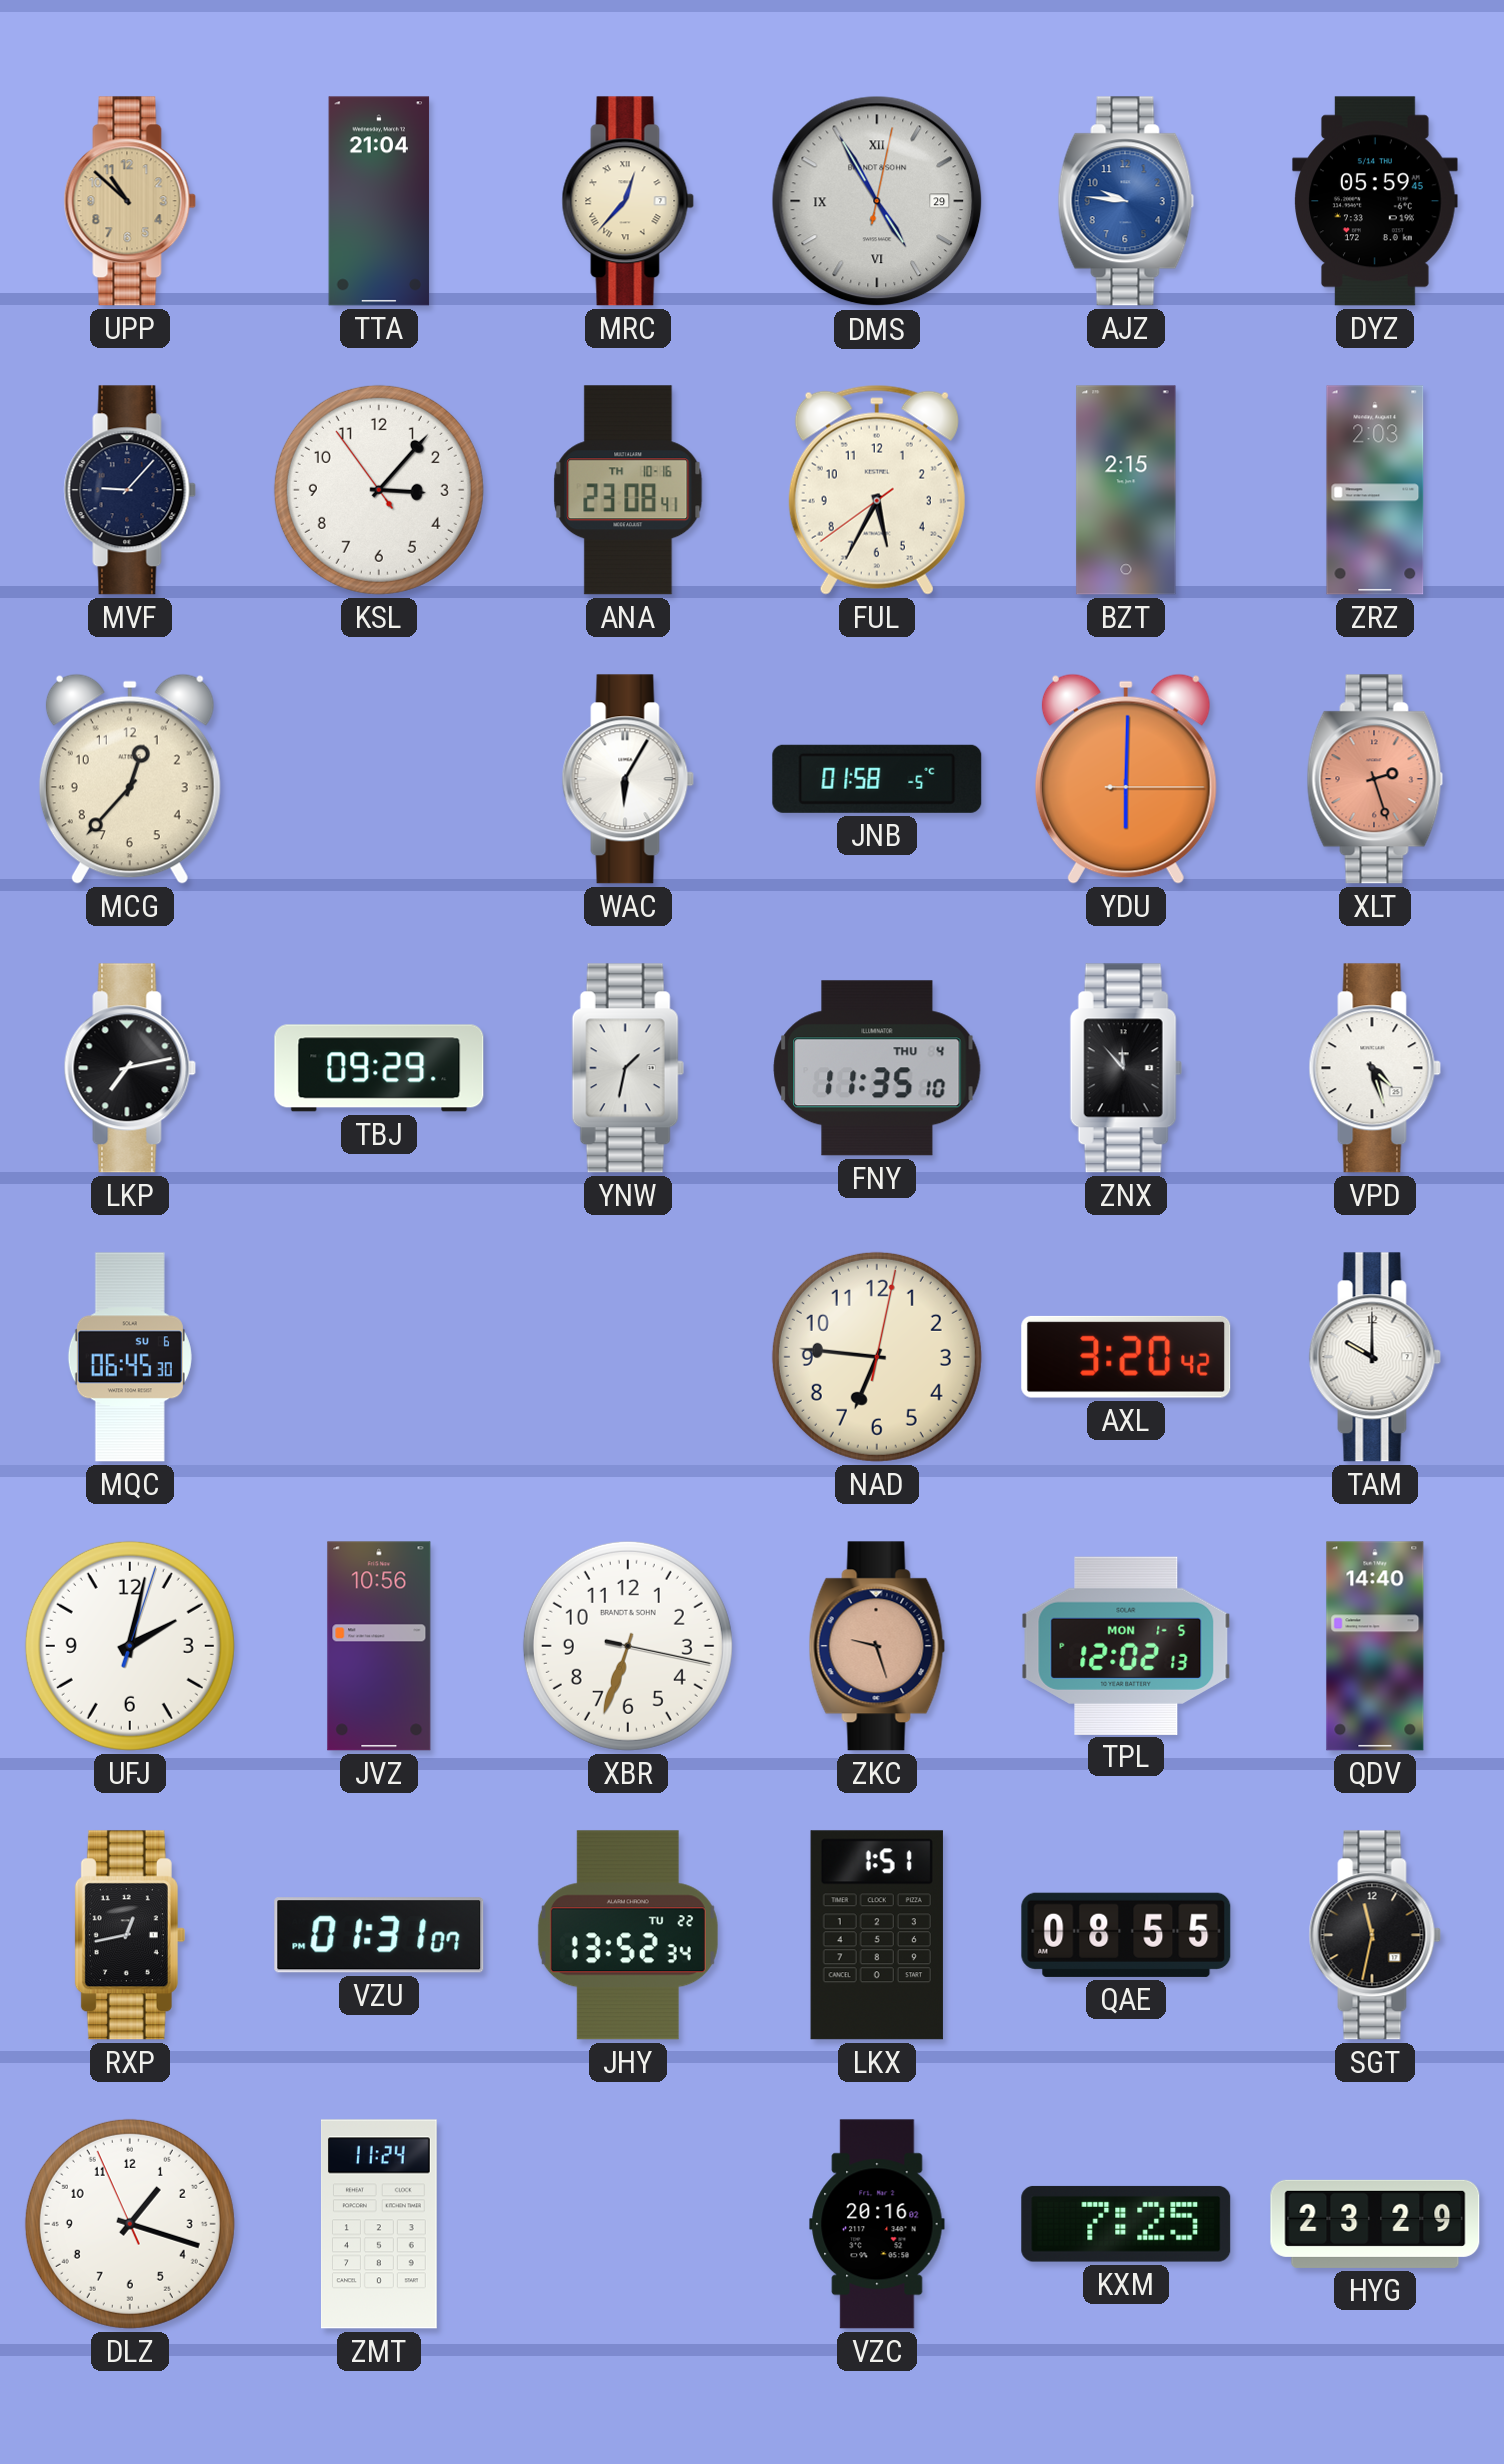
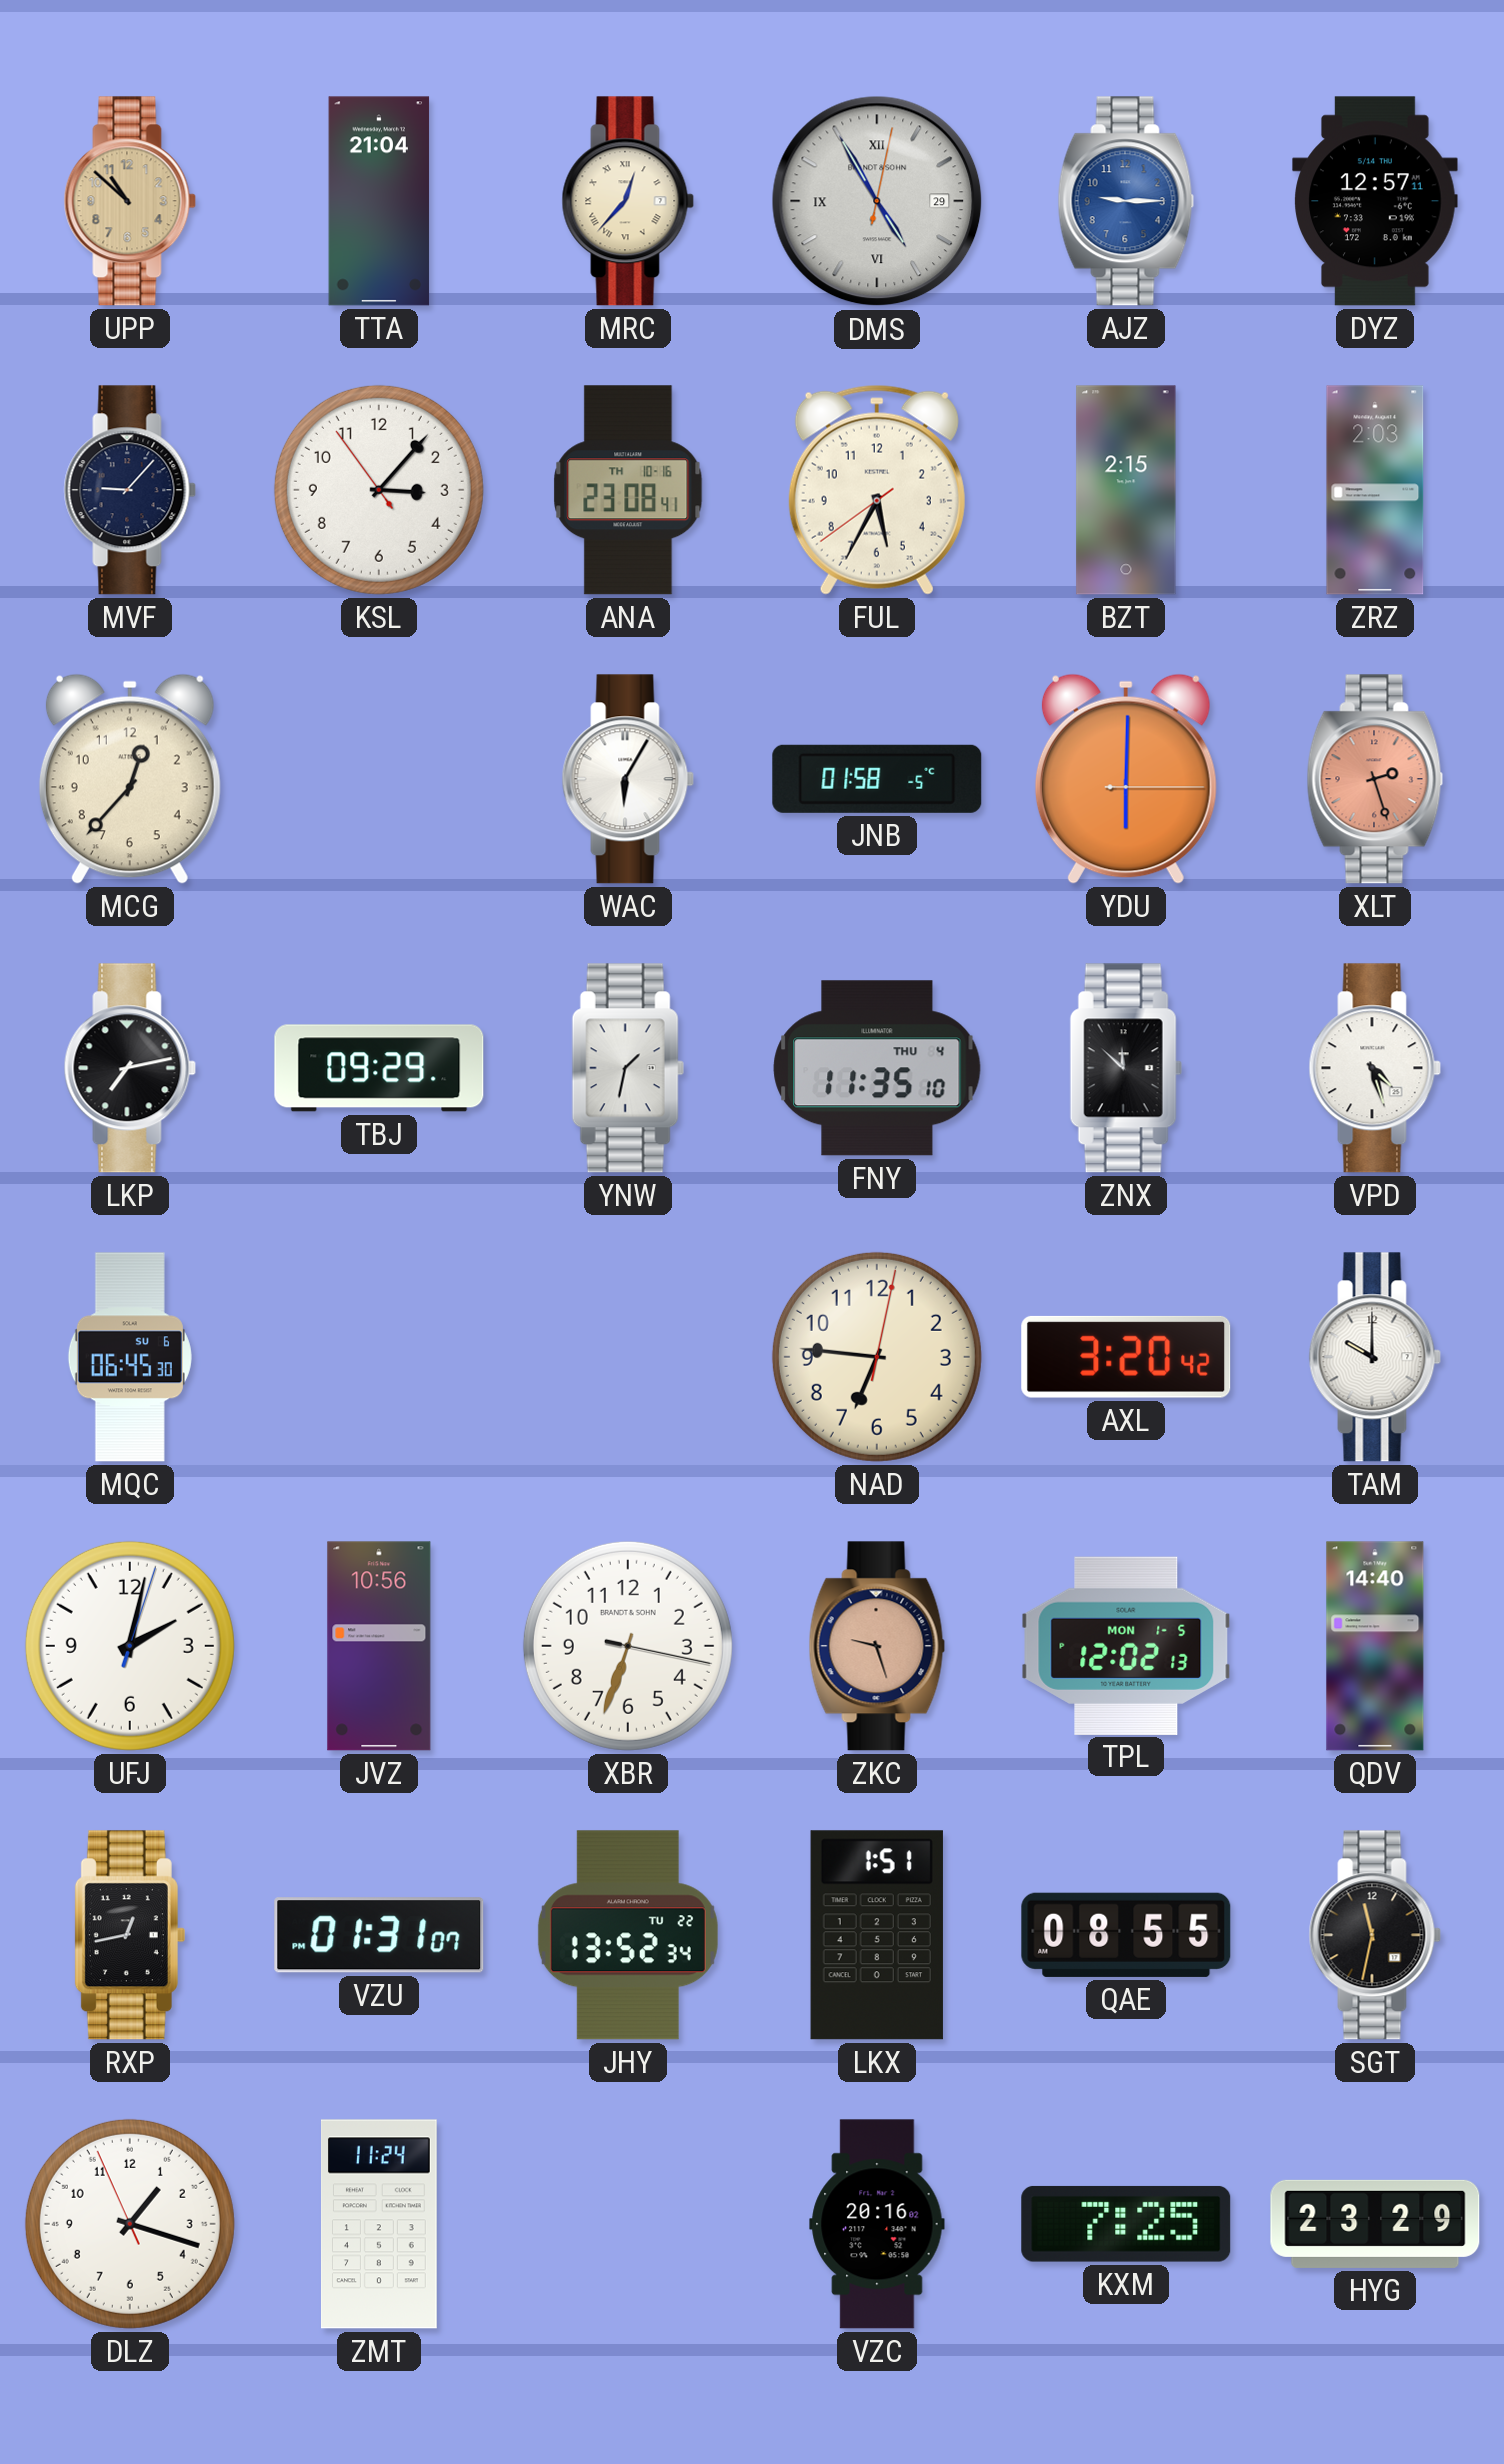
AJZ: 9:46 -> 9:15 (1126, 201)
DYZ: 05:59 -> 12:57 (1375, 201)
ZNX: 11:53 -> 11:52 (1126, 1068)
